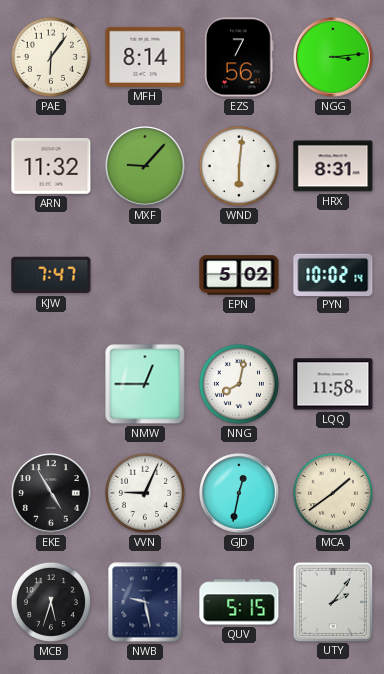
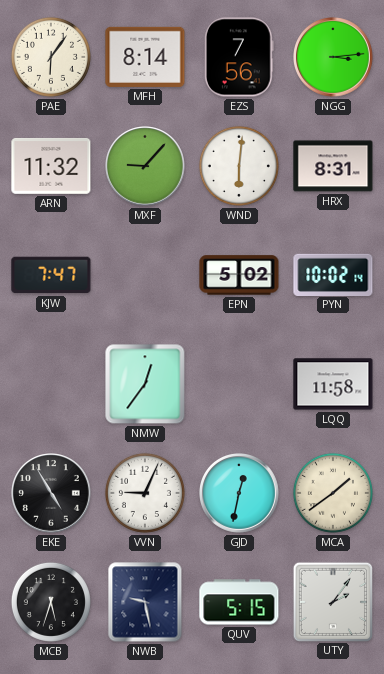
NMW: 12:45 -> 12:36 (145, 384)
NNG: 8:02 -> none (239, 384)
